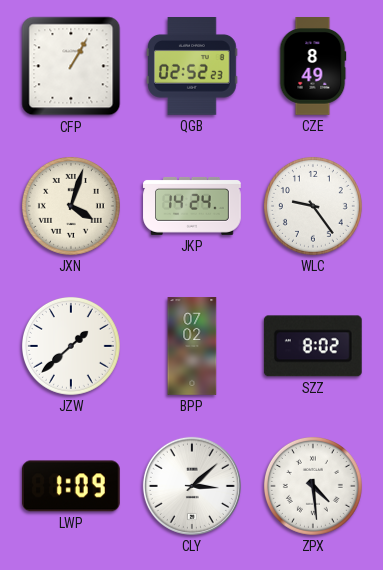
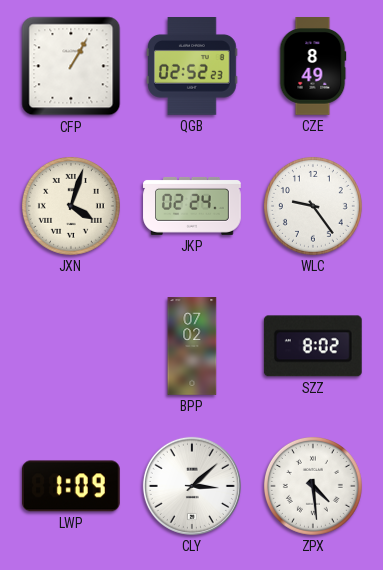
JKP: 14:24 -> 02:24 (192, 206)
JZW: 1:38 -> none (71, 346)
